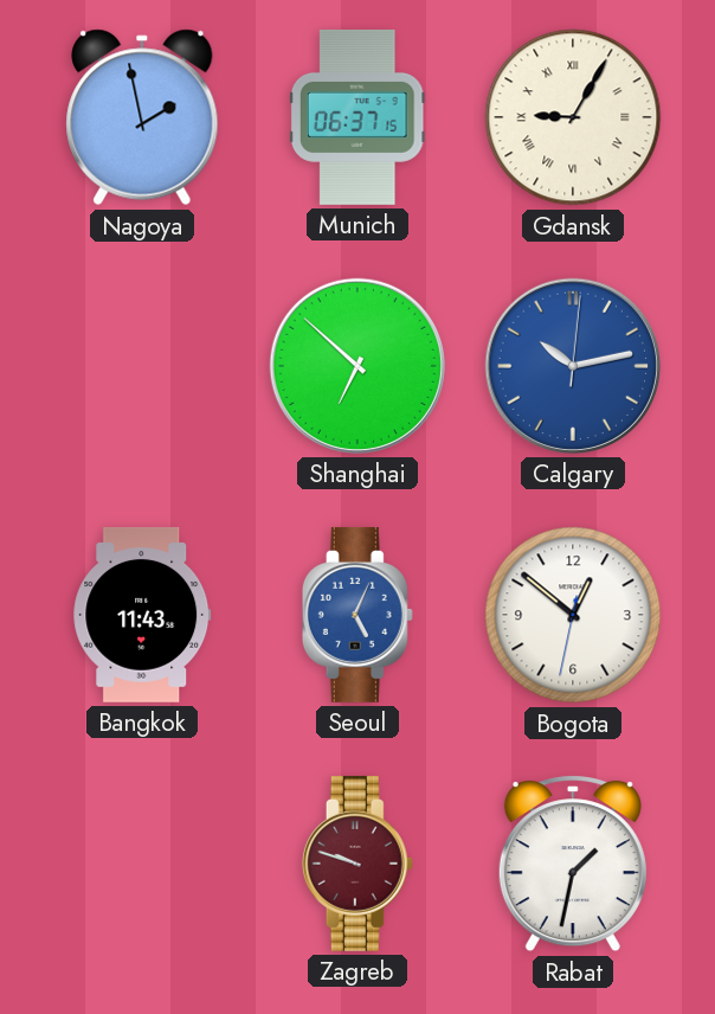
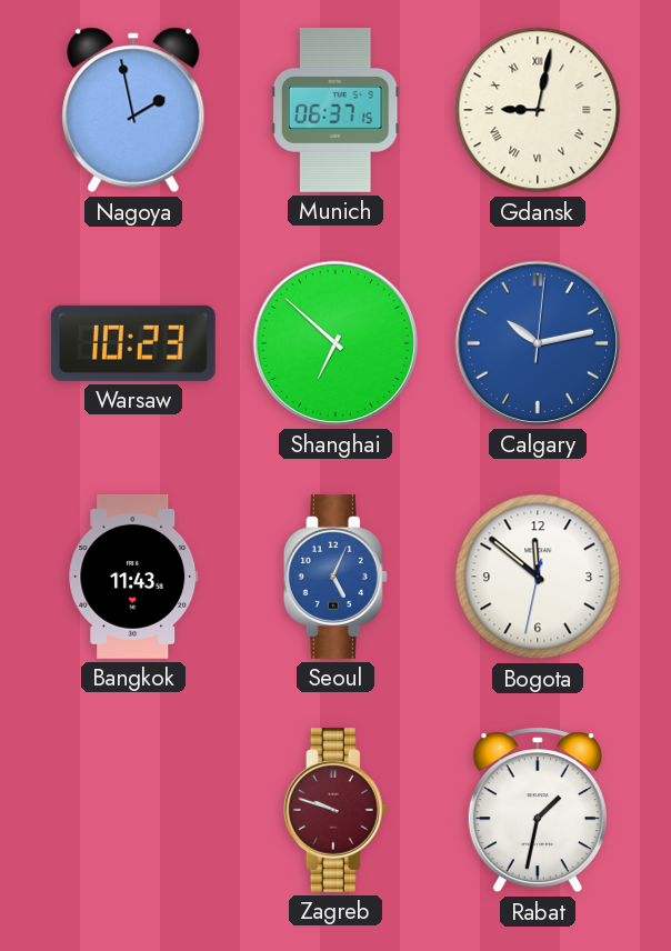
Gdansk: 9:05 -> 9:02 (538, 110)
Warsaw: none -> 10:23 (133, 343)
Bogota: 12:51 -> 11:51 (538, 577)
